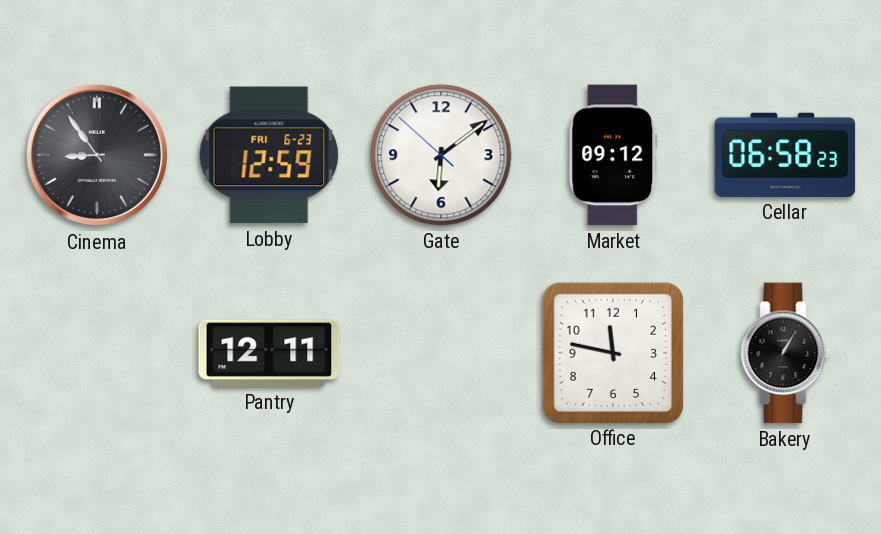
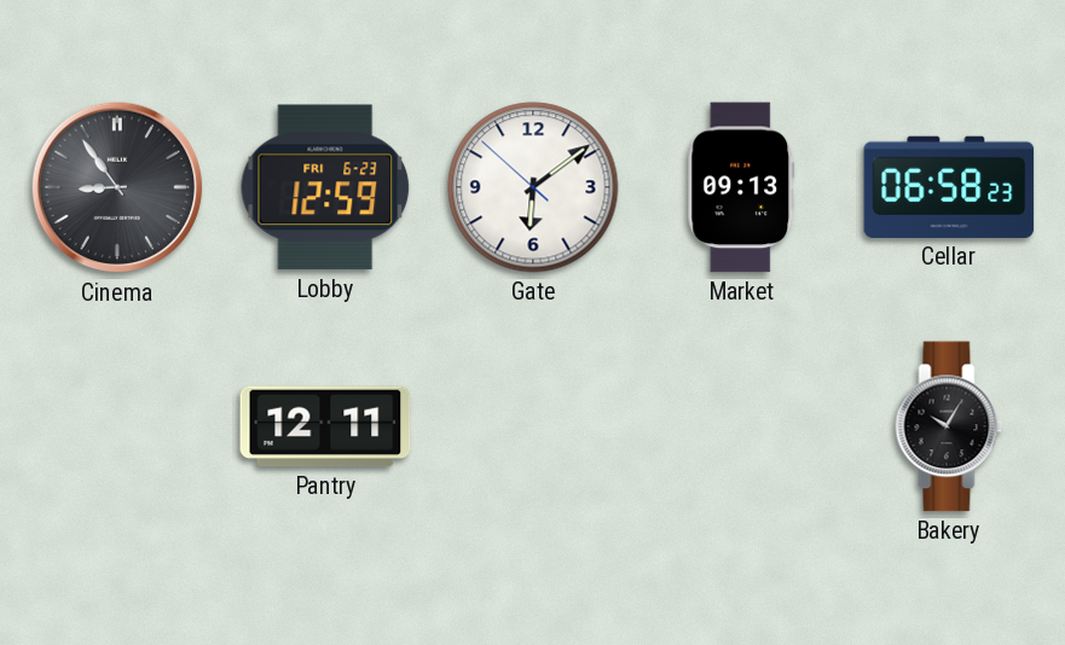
Market: 09:12 -> 09:13 (741, 187)
Office: 11:47 -> none (612, 352)
Bakery: 1:05 -> 10:05 (949, 426)
